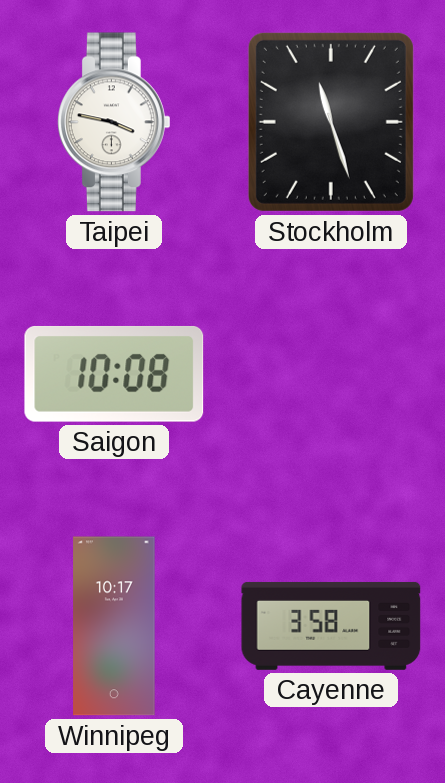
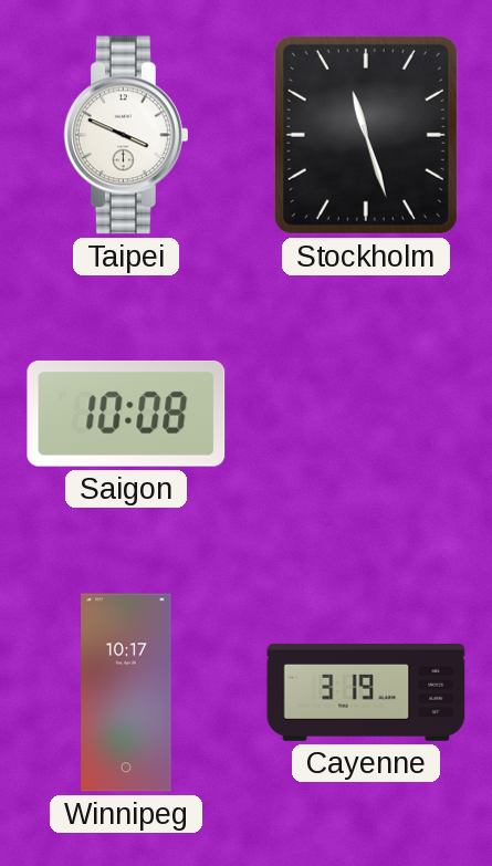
Taipei: 3:47 -> 3:49 (126, 135)
Cayenne: 3:58 -> 3:19 (366, 692)
